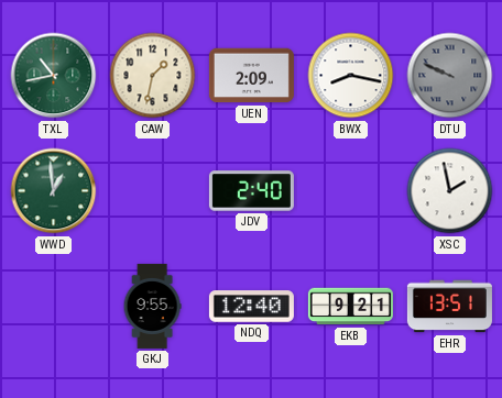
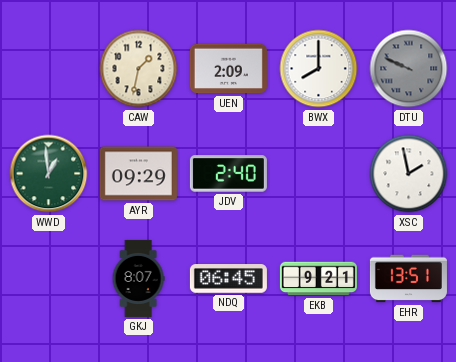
TXL: 10:43 -> none (54, 76)
BWX: 8:17 -> 8:00 (319, 69)
AYR: none -> 09:29 (138, 174)
GKJ: 9:55 -> 8:07 (138, 278)
NDQ: 12:40 -> 06:45 (228, 279)
